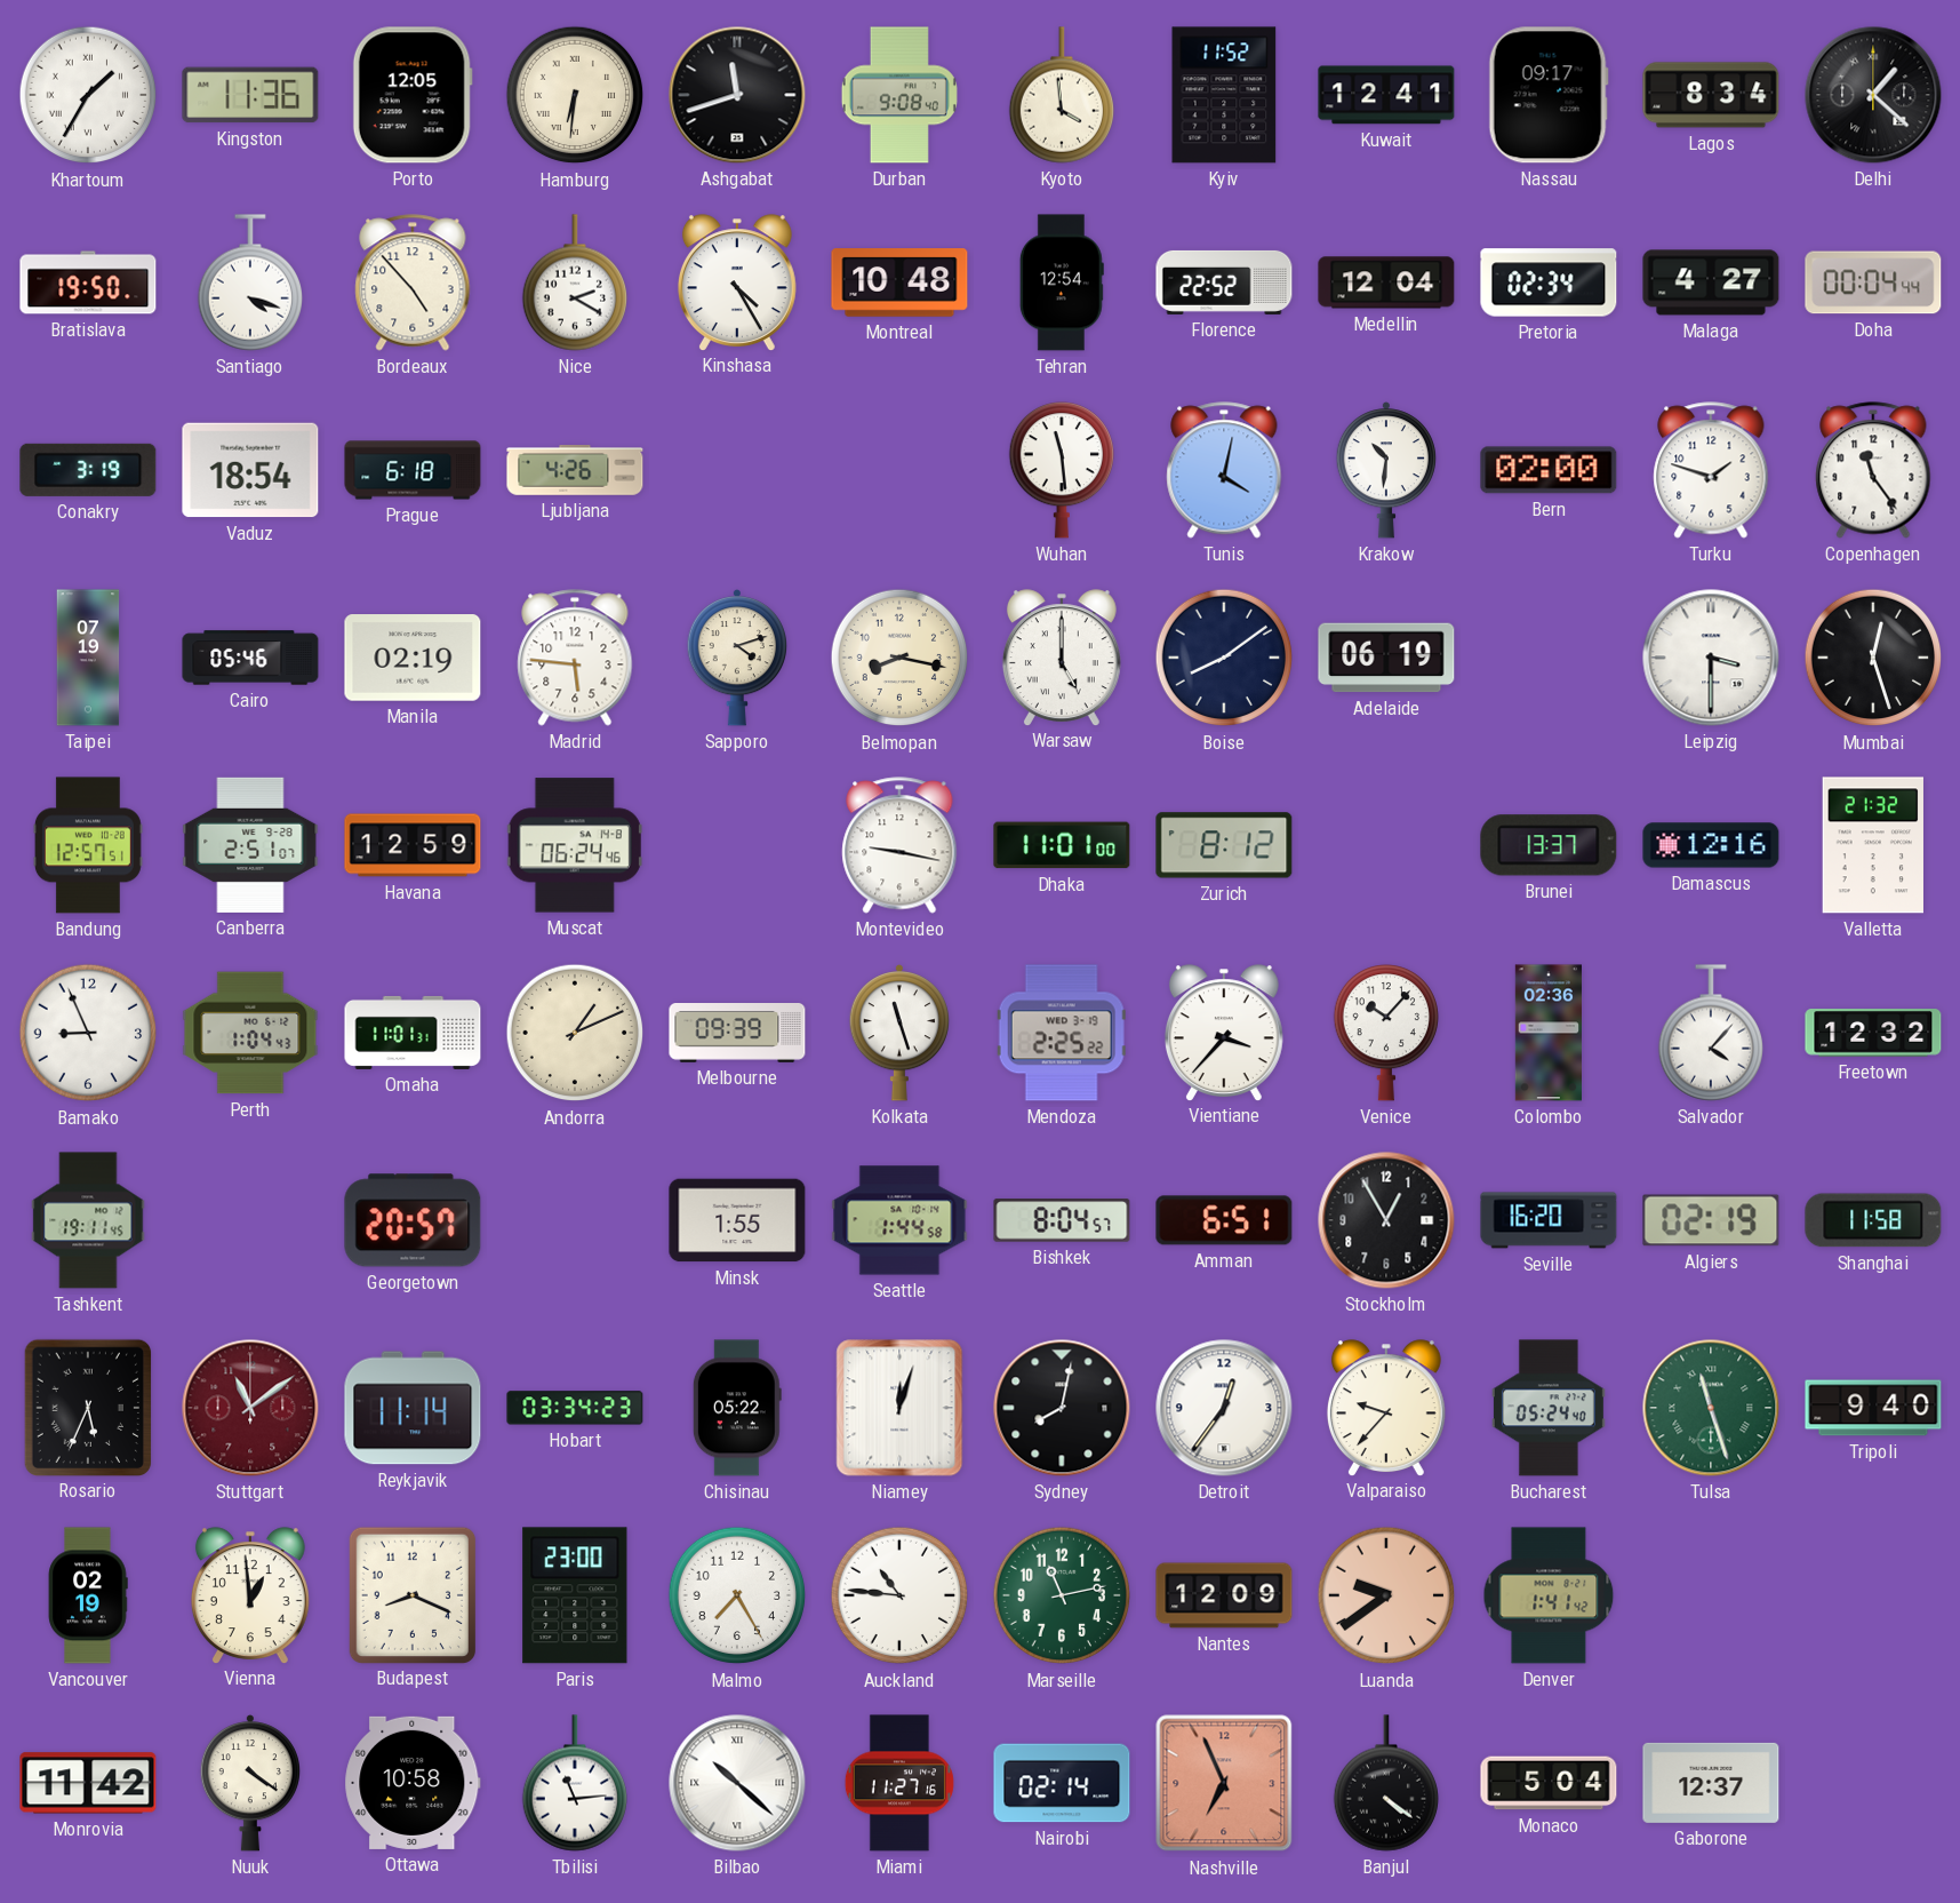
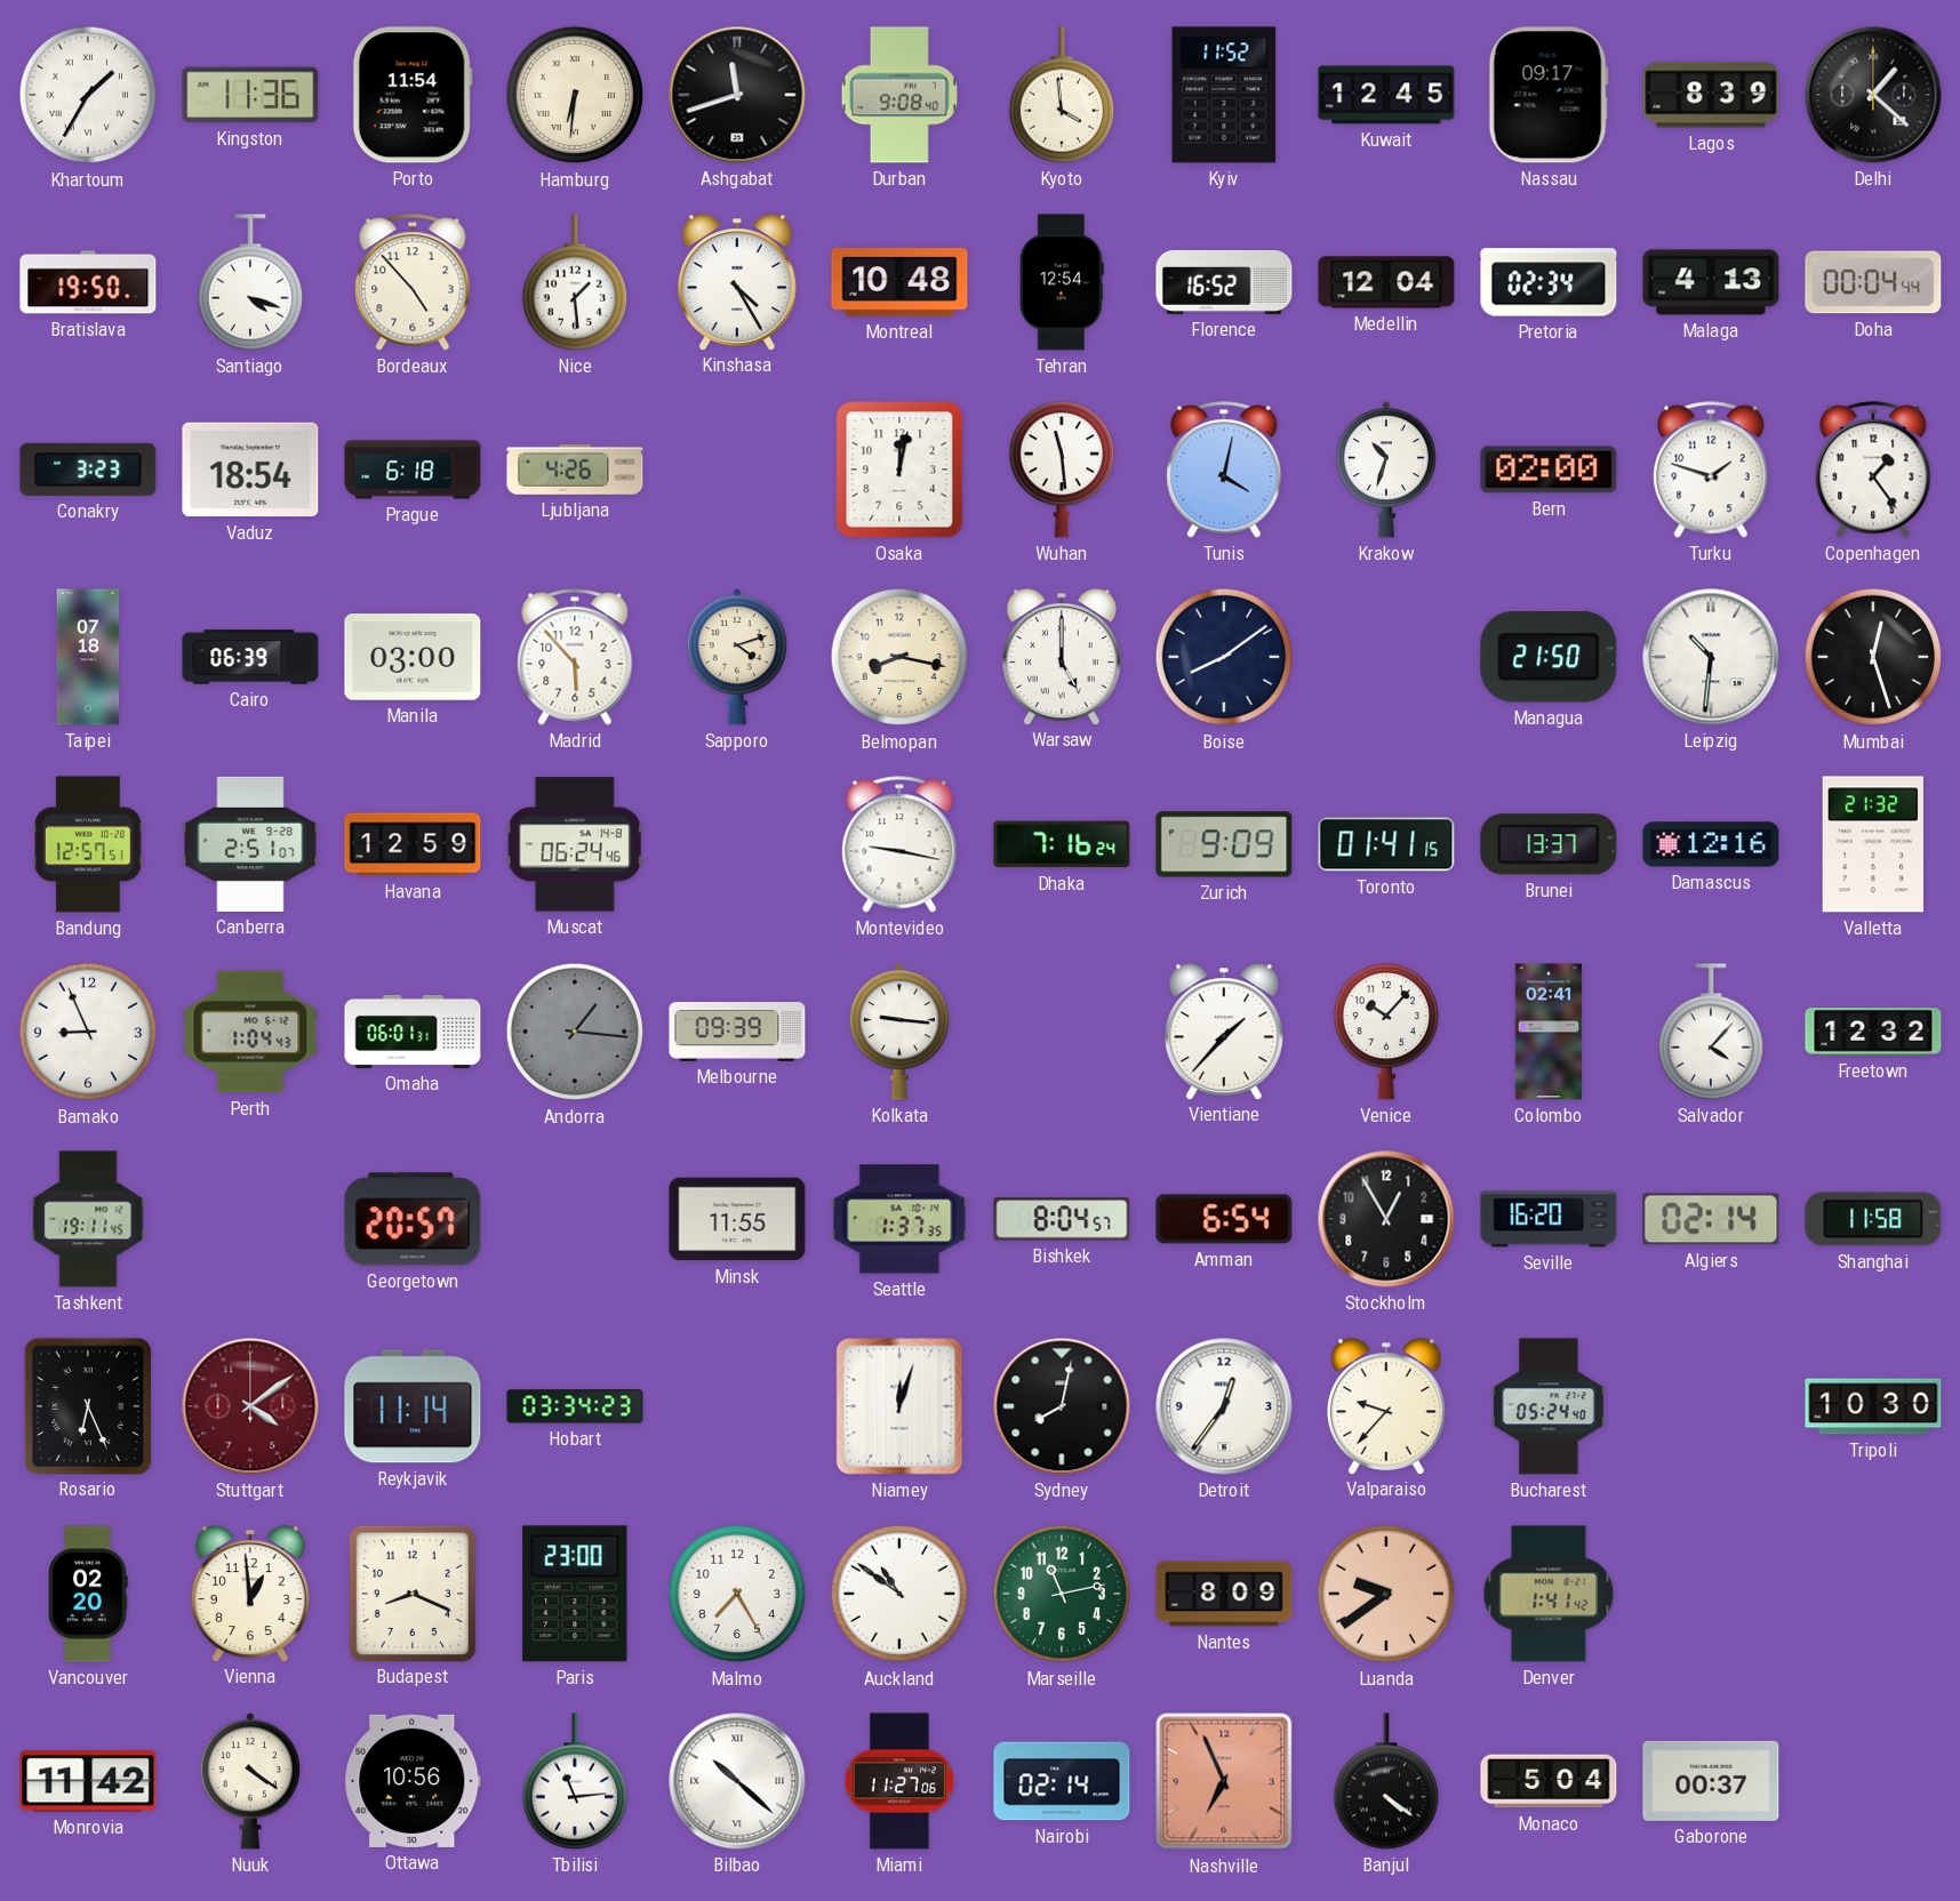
Porto: 12:05 -> 11:54 (413, 95)
Kuwait: 12:41 -> 12:45 (1386, 95)
Lagos: 8:34 -> 8:39 (1711, 95)
Nice: 2:20 -> 1:29 (574, 282)
Florence: 22:52 -> 16:52 (1224, 282)
Malaga: 4:27 -> 4:13 (1711, 282)
Conakry: 3:19 -> 3:23 (88, 470)
Osaka: none -> 12:02 (899, 470)
Krakow: 10:31 -> 10:33 (1385, 471)
Copenhagen: 11:24 -> 1:24 (1873, 470)
Taipei: 07:19 -> 07:18 (88, 657)
Cairo: 05:46 -> 06:39 (250, 657)
Manila: 02:19 -> 03:00 (413, 657)
Madrid: 5:46 -> 5:53 (575, 657)
Adelaide: 06:19 -> none (1386, 658)
Managua: none -> 21:50 (1549, 657)
Leipzig: 3:30 -> 10:31 (1711, 657)
Dhaka: 11:01 -> 7:16 (1062, 844)
Zurich: 8:12 -> 9:09 (1224, 844)
Toronto: none -> 01:41 (1386, 844)
Omaha: 11:01 -> 06:01 (413, 1032)
Andorra: 1:11 -> 1:16 (575, 1032)
Andorra dial: cream -> grey (575, 1032)
Kolkata: 11:27 -> 9:16 (898, 1033)
Mendoza: 2:25 -> none (1062, 1033)
Vientiane: 3:37 -> 1:37 (1224, 1032)
Colombo: 02:36 -> 02:41 (1547, 1032)
Minsk: 1:55 -> 11:55 (737, 1219)
Seattle: 1:44 -> 1:37 (899, 1219)
Amman: 6:51 -> 6:54 (1224, 1219)
Algiers: 02:19 -> 02:14 (1711, 1219)
Rosario: 5:34 -> 6:26 (87, 1405)
Stuttgart: 11:09 -> 4:09 (250, 1406)
Chisinau: 05:22 -> none (737, 1408)
Tulsa: 11:27 -> none (1711, 1408)
Tripoli: 9:40 -> 10:30 (1873, 1406)
Vancouver: 02:19 -> 02:20 (88, 1594)
Auckland: 10:46 -> 10:51 (899, 1594)
Nantes: 12:09 -> 8:09 (1224, 1594)
Ottawa: 10:58 -> 10:56 (413, 1781)
Miami: 11:27:16 -> 11:27:06 (899, 1781)
Gaborone: 12:37 -> 00:37 (1711, 1781)
